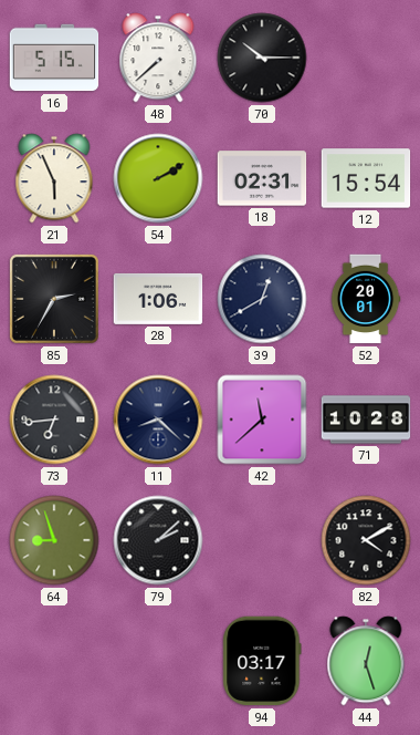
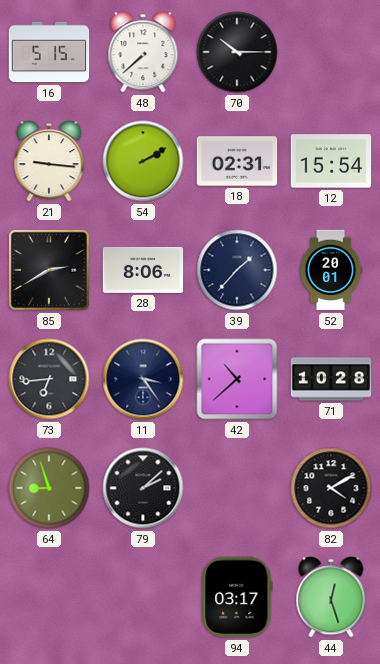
21: 5:56 -> 9:16 (49, 161)
85: 2:35 -> 2:40 (49, 270)
28: 1:06 -> 8:06 (143, 270)
39: 12:40 -> 1:37 (237, 270)
11: 8:22 -> 3:24 (143, 379)
42: 11:38 -> 10:38 (237, 379)
